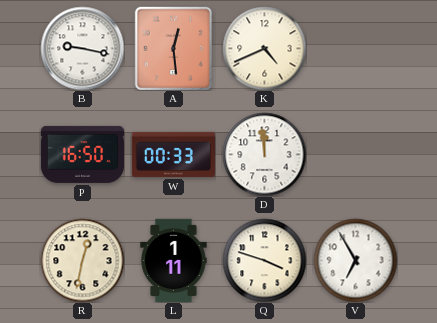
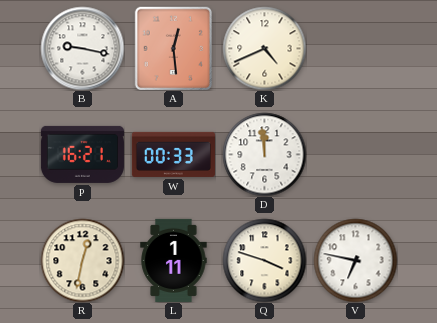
P: 16:50 -> 16:21 (82, 154)
V: 6:55 -> 6:47 (355, 260)
